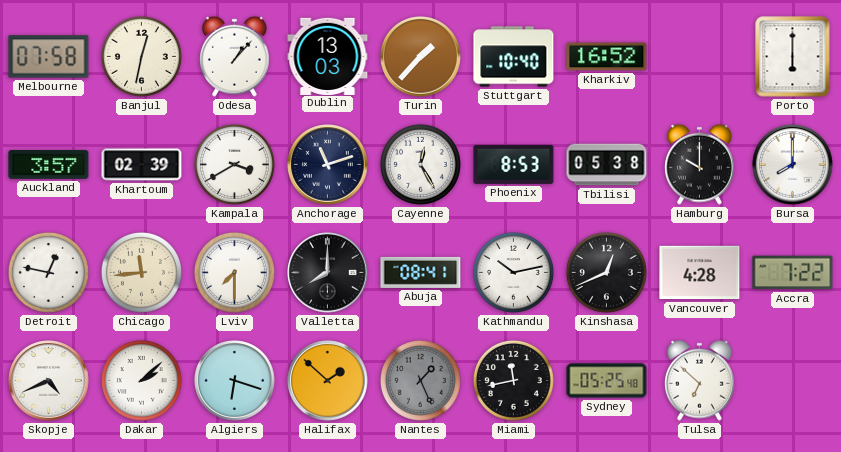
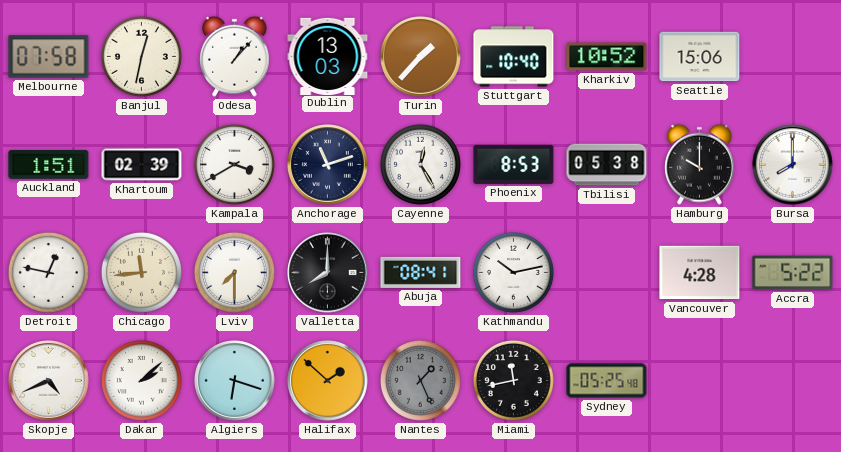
Kharkiv: 16:52 -> 10:52 (607, 57)
Seattle: none -> 15:06 (700, 57)
Porto: 6:00 -> none (793, 57)
Auckland: 3:57 -> 1:51 (49, 165)
Kinshasa: 12:41 -> none (606, 272)
Accra: 7:22 -> 5:22 (793, 273)
Tulsa: 6:52 -> none (700, 380)
